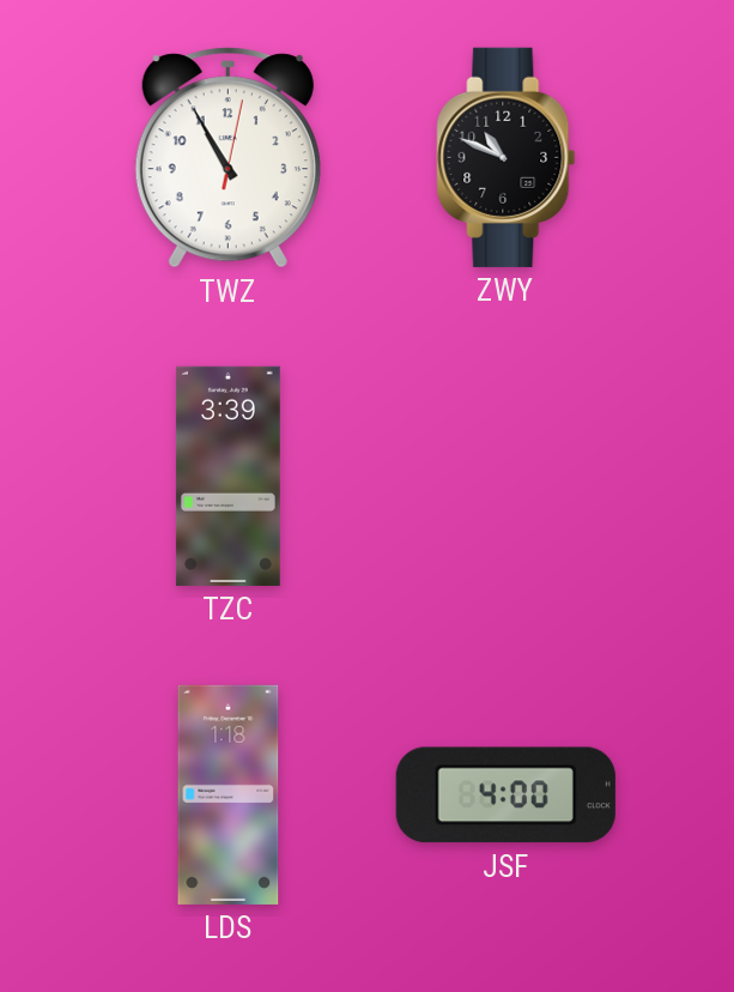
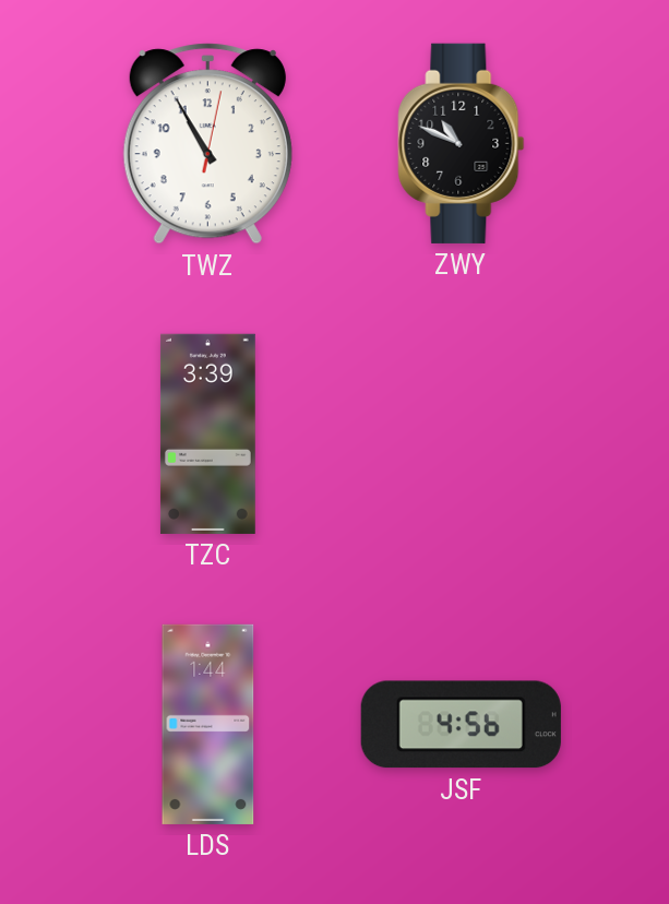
LDS: 1:18 -> 1:44 (208, 724)
JSF: 4:00 -> 4:56 (461, 725)
